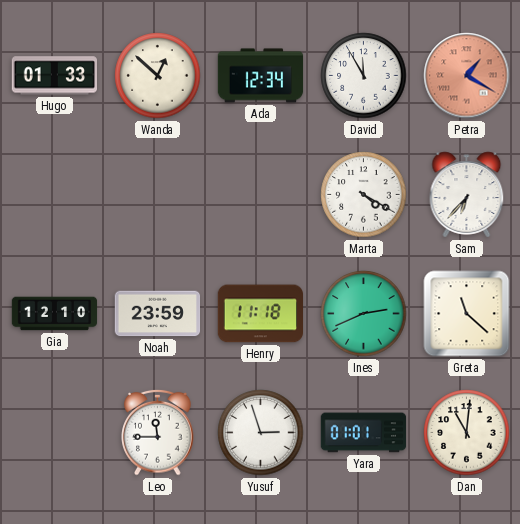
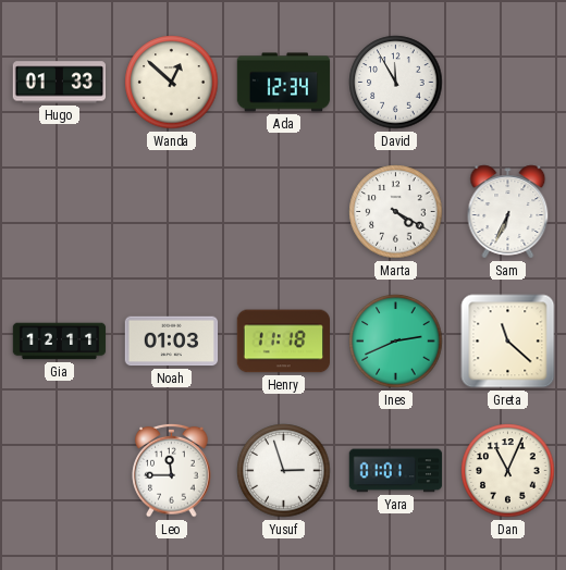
Petra: 1:20 -> none (467, 76)
Sam: 6:37 -> 6:34 (508, 212)
Gia: 12:10 -> 12:11 (60, 342)
Noah: 23:59 -> 01:03 (172, 342)
Dan: 11:01 -> 11:04 (508, 471)
